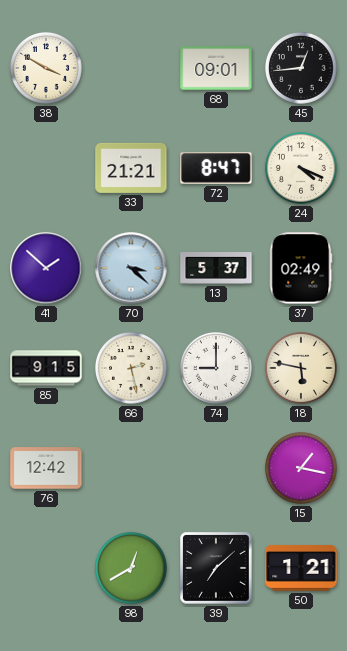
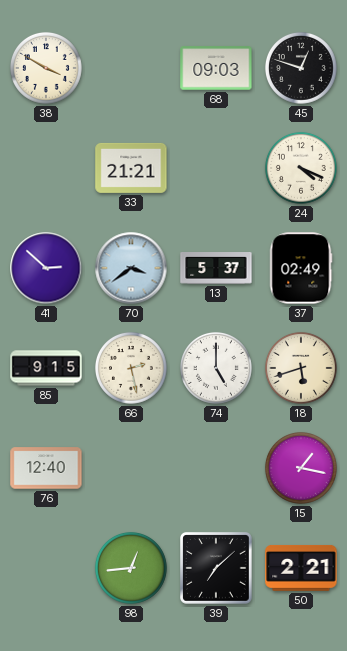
68: 09:01 -> 09:03 (216, 68)
45: 12:44 -> 12:48 (301, 68)
72: 8:47 -> none (216, 168)
41: 1:52 -> 2:52 (46, 268)
70: 3:22 -> 3:39 (131, 268)
74: 9:00 -> 5:00 (216, 368)
18: 5:47 -> 5:42 (301, 368)
76: 12:42 -> 12:40 (46, 468)
98: 12:40 -> 12:44 (131, 568)
50: 1:21 -> 2:21 (301, 568)
